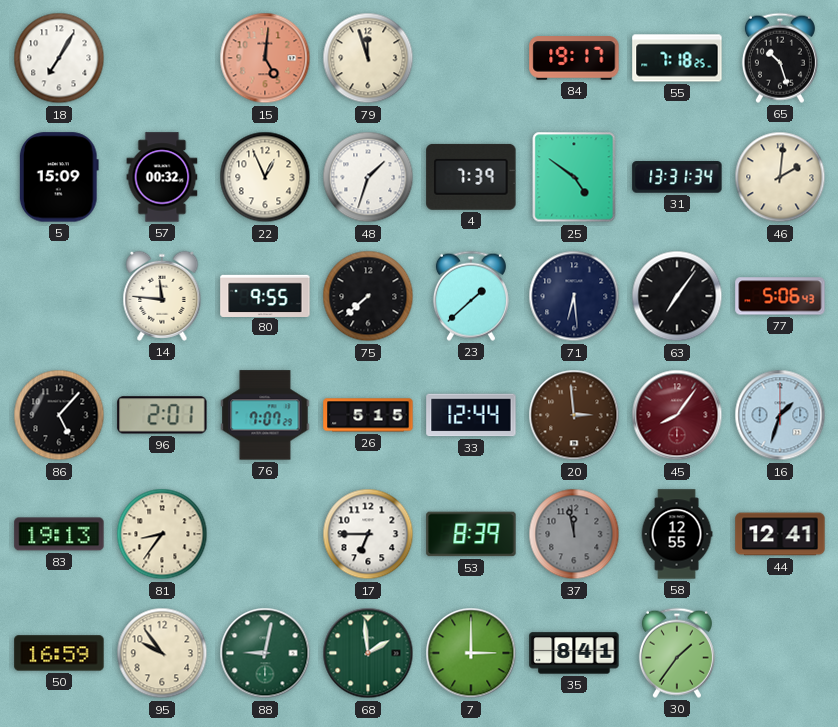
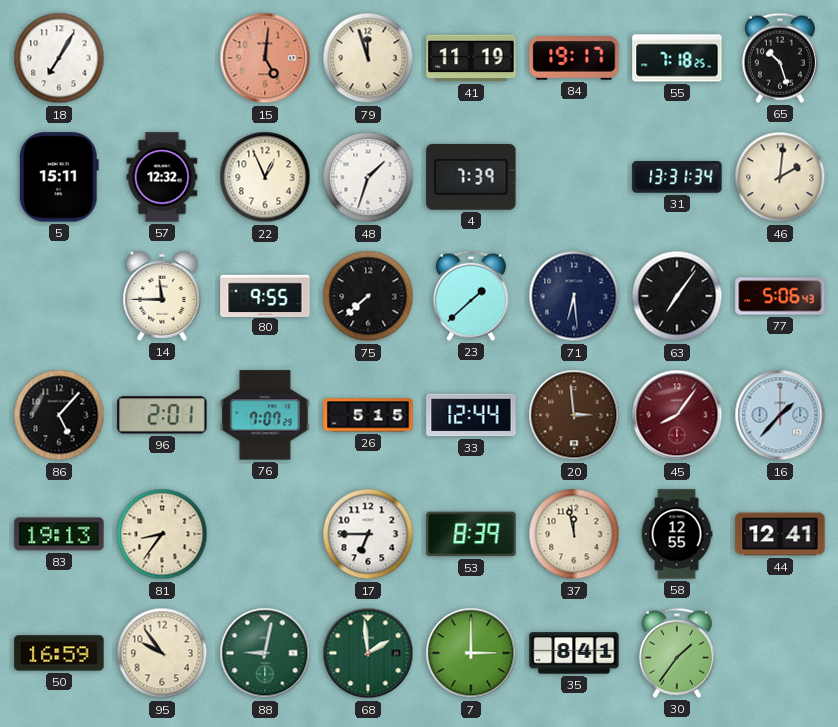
41: none -> 11:19 (471, 58)
5: 15:09 -> 15:11 (59, 177)
57: 00:32 -> 12:32 (162, 177)
25: 4:51 -> none (574, 177)
14: 11:46 -> 11:45 (162, 296)
16: 1:33 -> 1:37 (780, 415)
37 dial: grey -> cream (574, 534)
